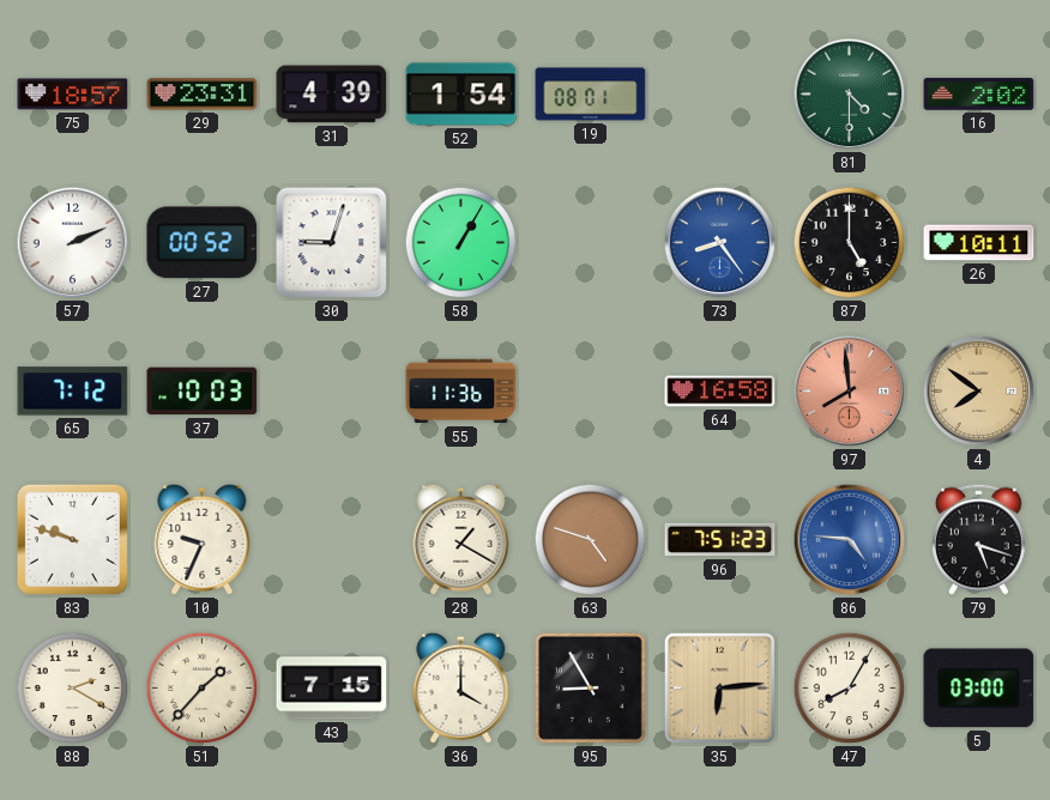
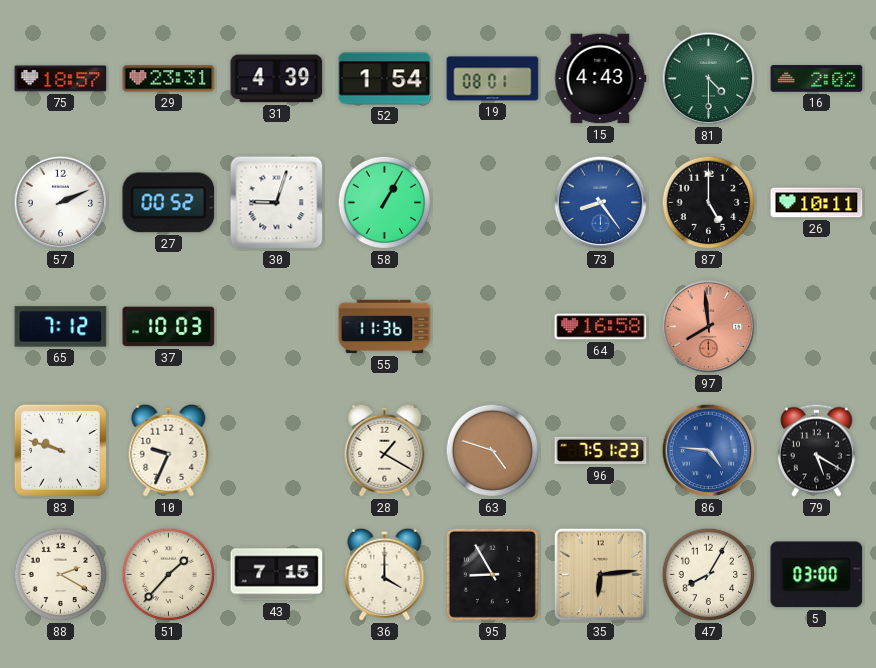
15: none -> 4:43 (601, 79)
4: 7:51 -> none (979, 392)
79: 5:18 -> 5:20 (816, 450)
